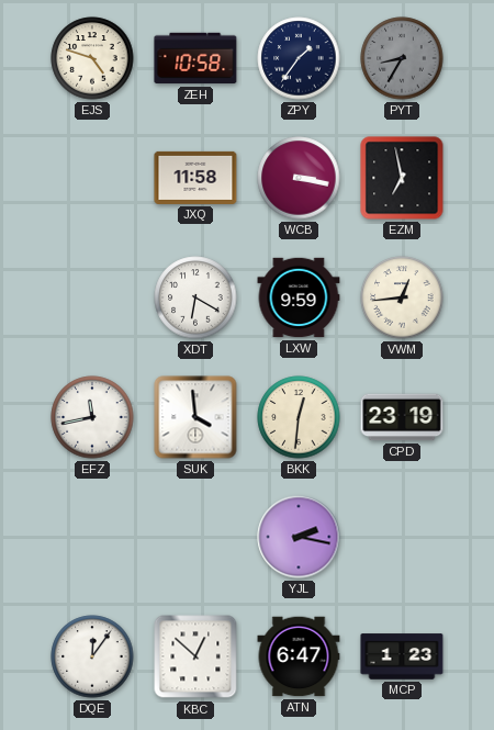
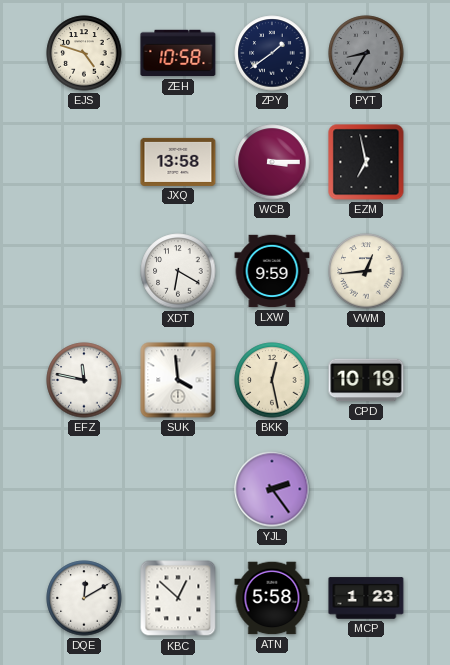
ZPY: 1:36 -> 1:39 (272, 53)
JXQ: 11:58 -> 13:58 (178, 162)
WCB: 3:17 -> 3:15 (272, 162)
EFZ: 11:43 -> 11:47 (84, 380)
BKK: 12:31 -> 12:28 (272, 380)
CPD: 23:19 -> 10:19 (366, 380)
YJL: 2:17 -> 2:24 (272, 489)
DQE: 12:06 -> 12:10 (84, 598)
ATN: 6:47 -> 5:58 (272, 598)
